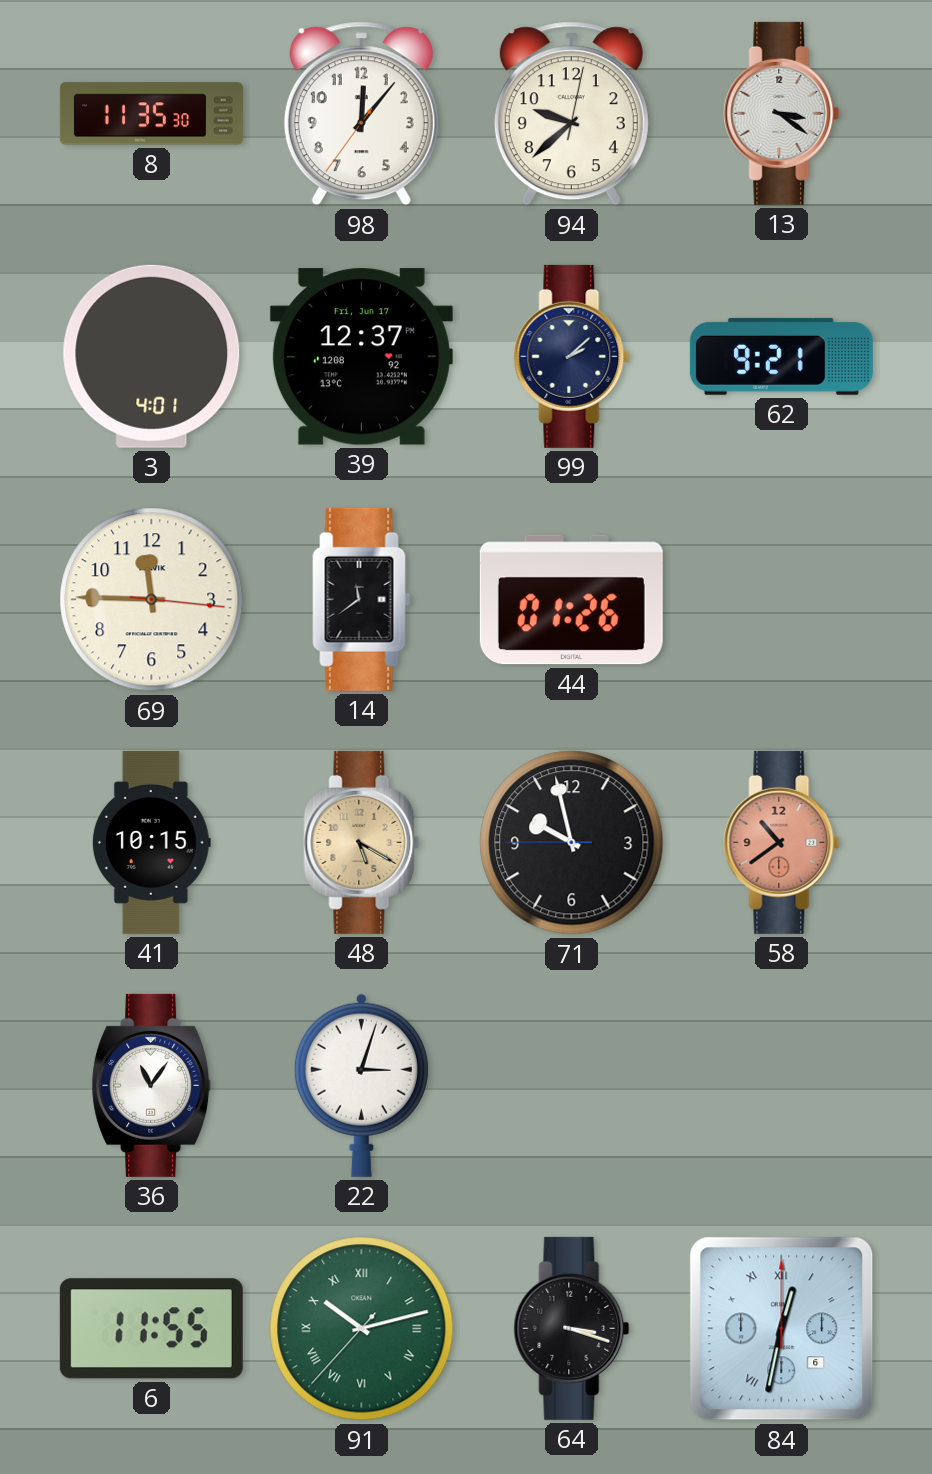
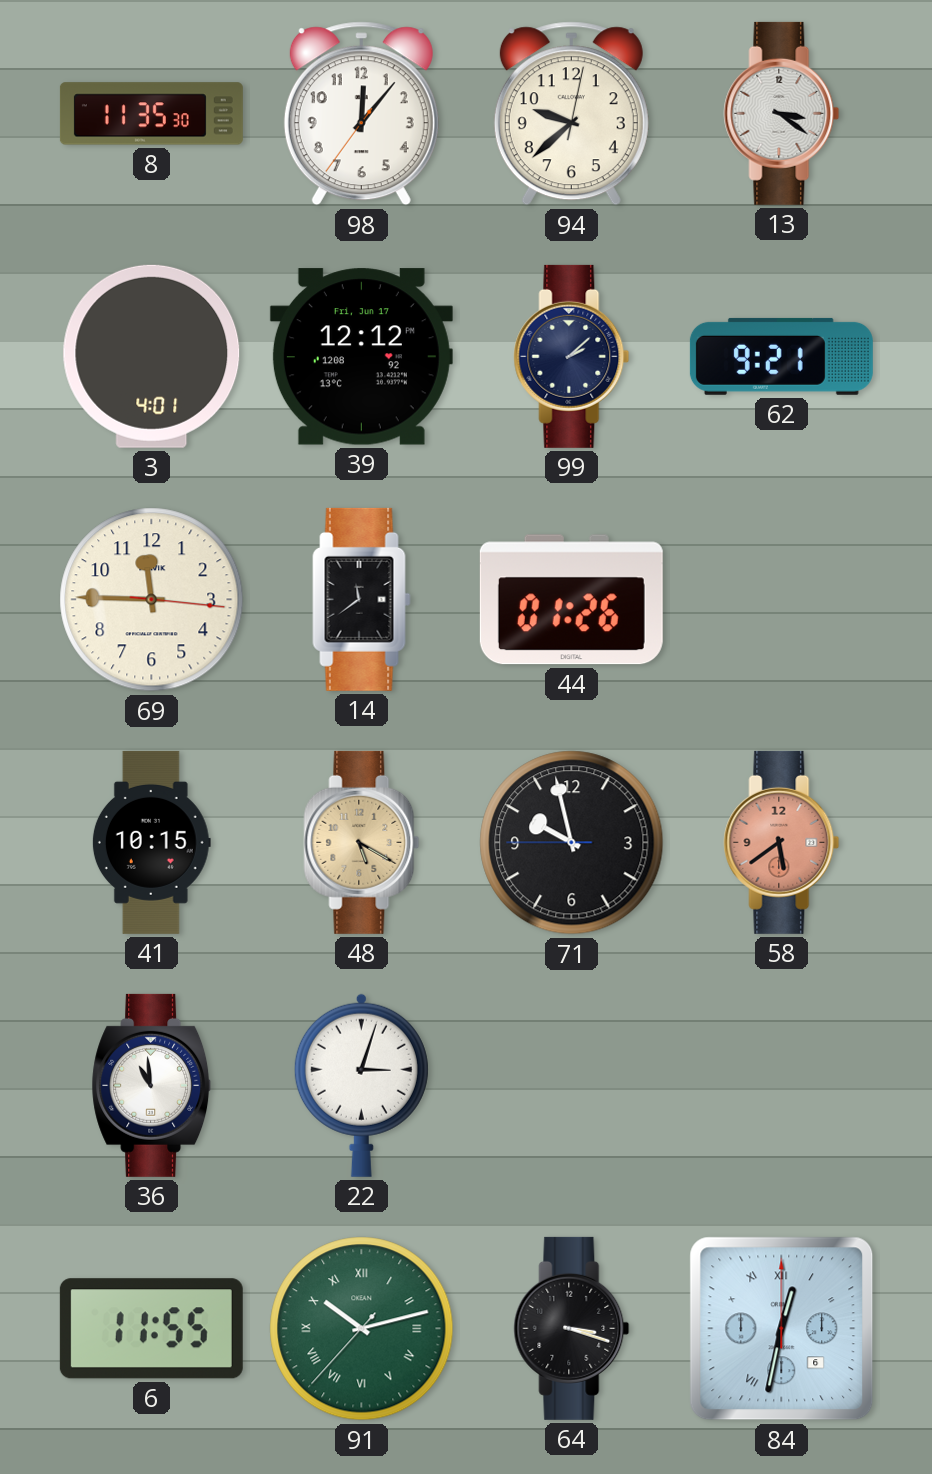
39: 12:37 -> 12:12 (361, 357)
58: 10:39 -> 5:39 (782, 842)
36: 11:06 -> 10:59 (152, 1085)
